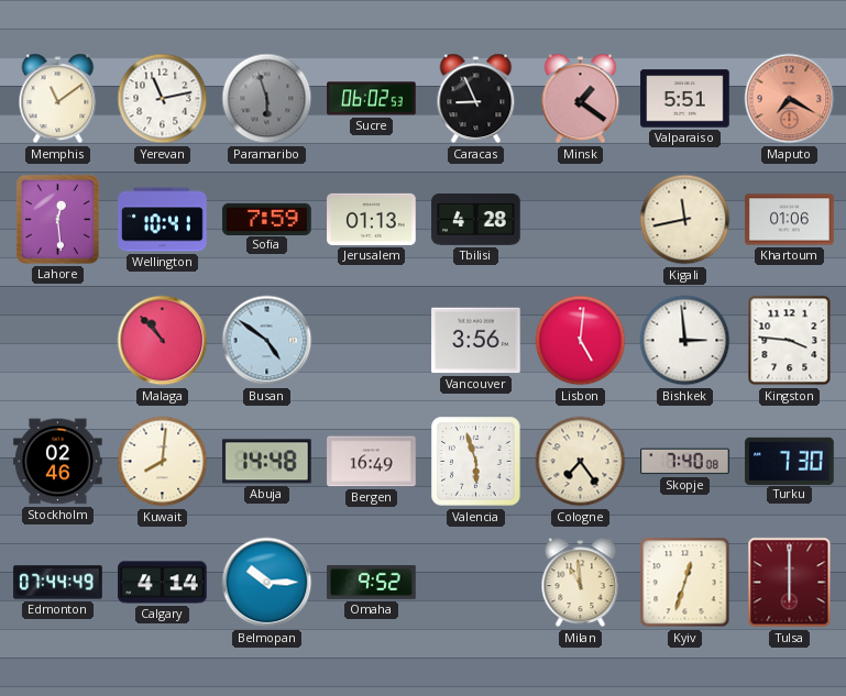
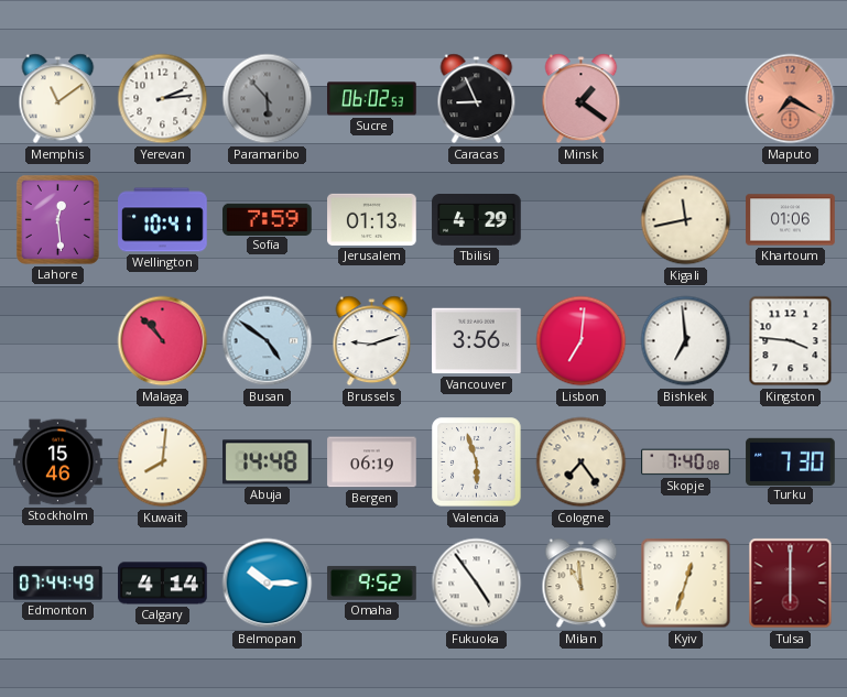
Yerevan: 11:13 -> 2:14 (163, 99)
Paramaribo: 5:57 -> 5:53 (268, 99)
Valparaiso: 5:51 -> none (685, 99)
Tbilisi: 4:28 -> 4:29 (477, 220)
Brussels: none -> 9:12 (372, 341)
Lisbon: 5:01 -> 7:01 (582, 341)
Bishkek: 2:59 -> 6:59 (686, 341)
Stockholm: 02:46 -> 15:46 (58, 462)
Bergen: 16:49 -> 06:19 (372, 462)
Fukuoka: none -> 4:54 (477, 584)
